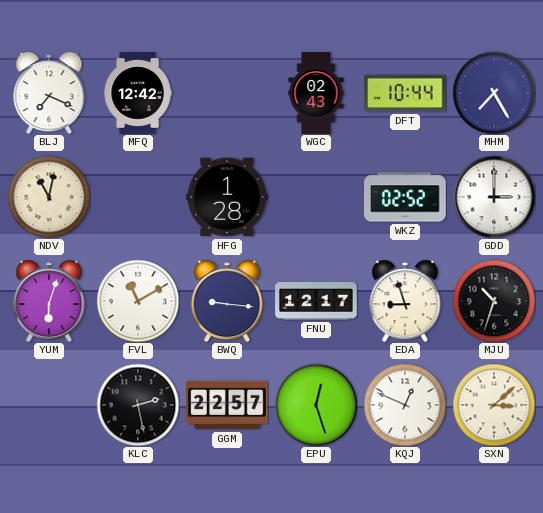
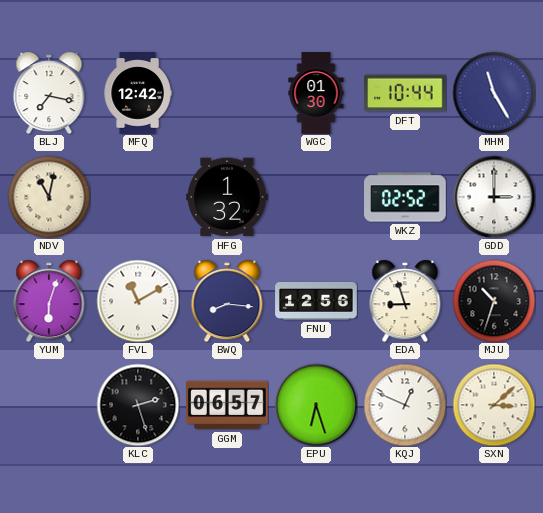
BLJ: 7:19 -> 7:17 (49, 93)
WGC: 02:43 -> 01:30 (316, 93)
MHM: 7:25 -> 11:25 (494, 93)
HFG: 1:28 -> 1:32 (227, 197)
BWQ: 9:16 -> 8:16 (227, 301)
FNU: 12:17 -> 12:56 (316, 301)
KLC: 2:28 -> 2:27 (138, 405)
GGM: 22:57 -> 06:57 (227, 405)
EPU: 12:27 -> 6:27 (316, 405)
